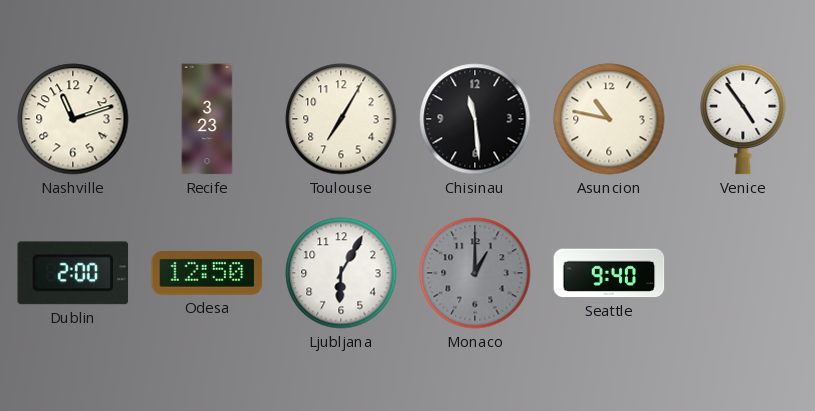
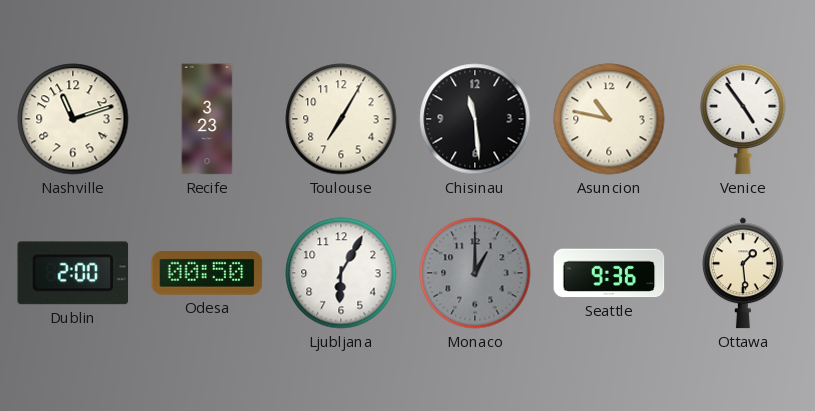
Odesa: 12:50 -> 00:50 (207, 273)
Seattle: 9:40 -> 9:36 (609, 273)
Ottawa: none -> 1:29 (743, 273)
